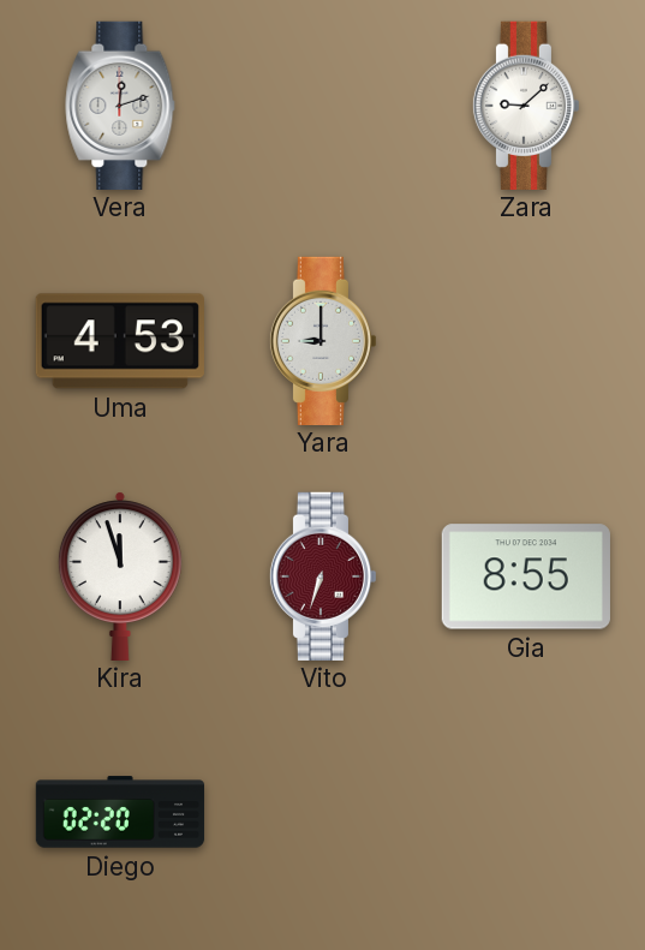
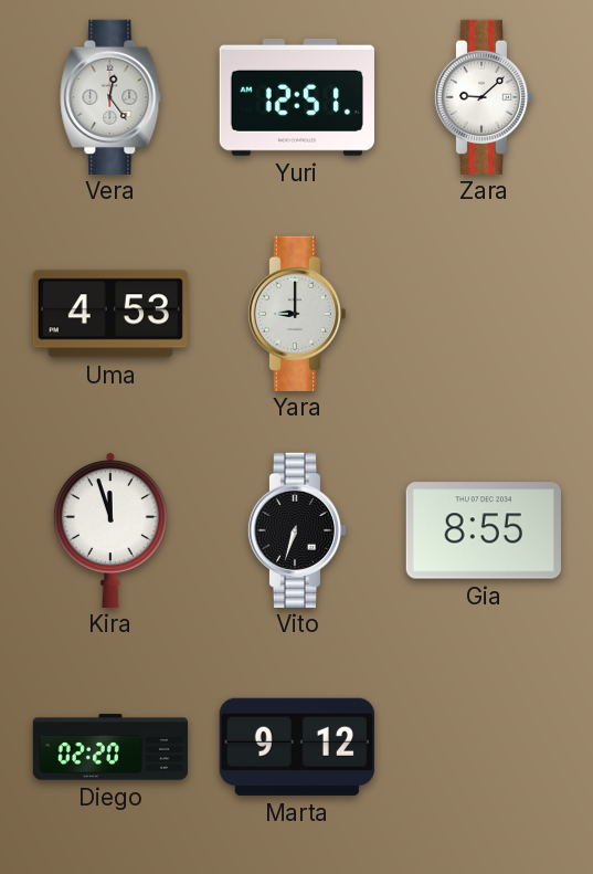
Vera: 12:12 -> 12:24 (110, 96)
Yuri: none -> 12:51 (297, 97)
Vito dial: burgundy -> black (297, 529)
Marta: none -> 9:12 (297, 747)
